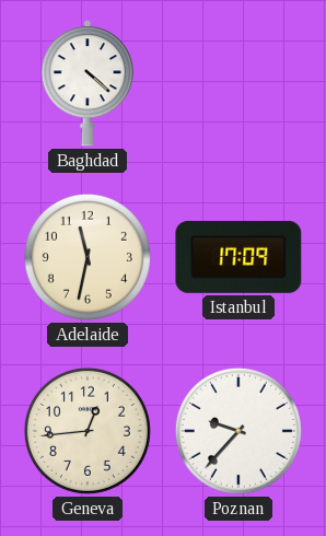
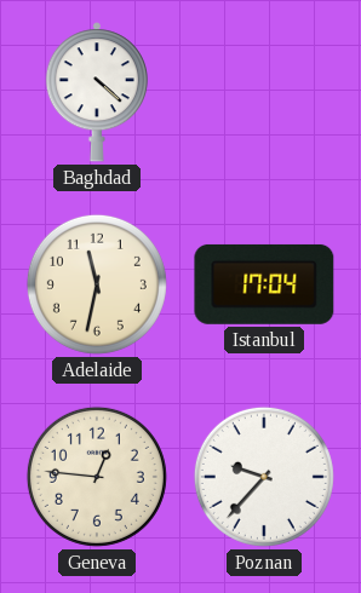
Istanbul: 17:09 -> 17:04 (264, 284)
Geneva: 12:44 -> 12:46 (97, 477)
